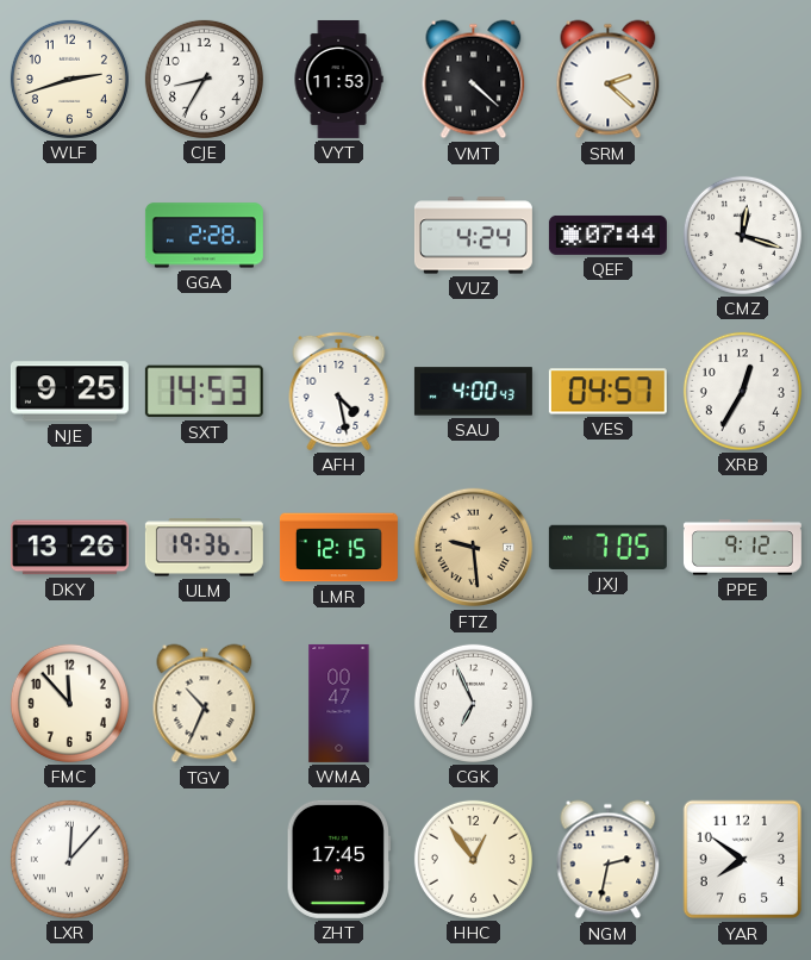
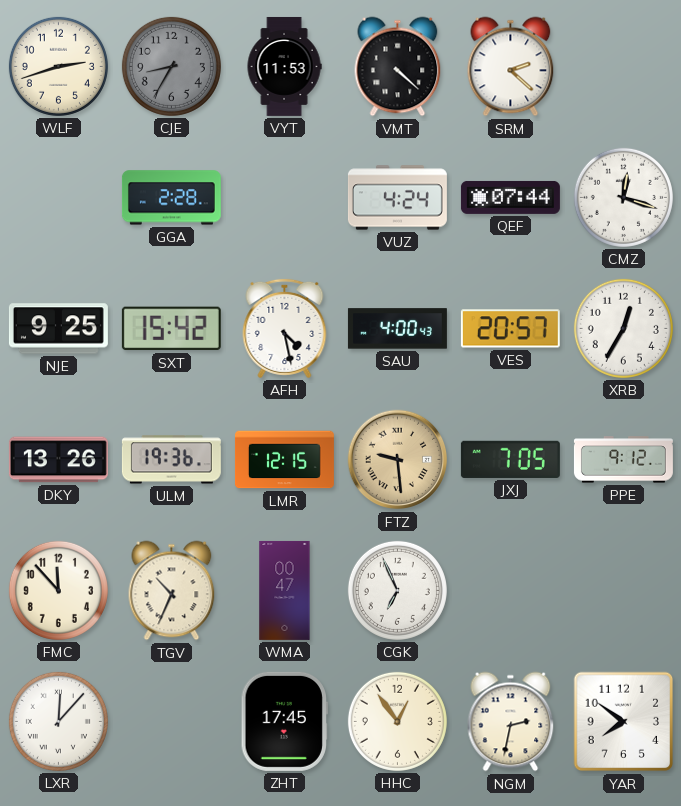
CJE dial: white -> grey (171, 66)
SXT: 14:53 -> 15:42 (171, 329)
VES: 04:57 -> 20:57 (510, 329)
